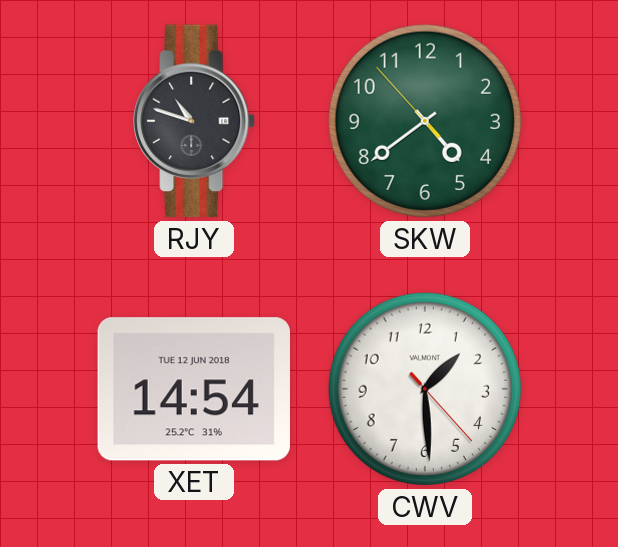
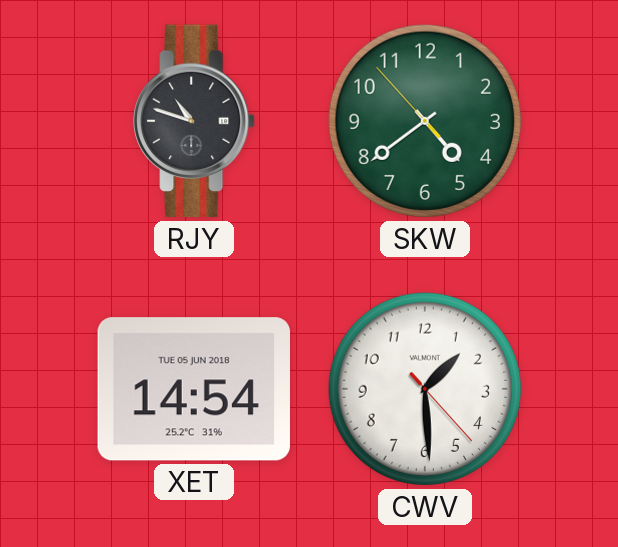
XET date: TUE 12 JUN 2018 -> TUE 05 JUN 2018 (194, 389)
